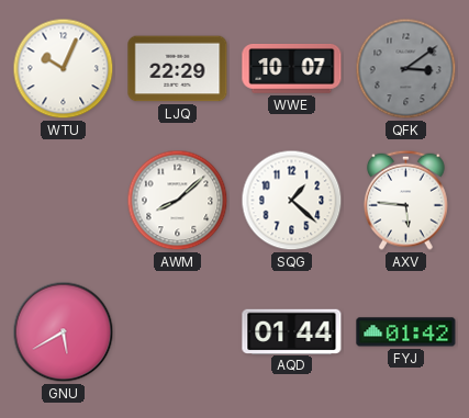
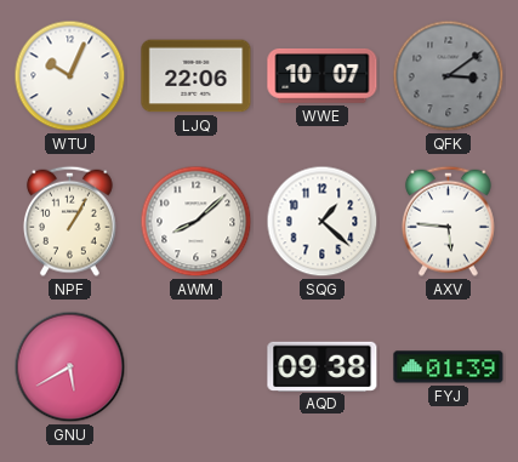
LJQ: 22:29 -> 22:06 (197, 76)
NPF: none -> 1:05 (69, 221)
AQD: 01:44 -> 09:38 (323, 366)
FYJ: 01:42 -> 01:39 (449, 367)
